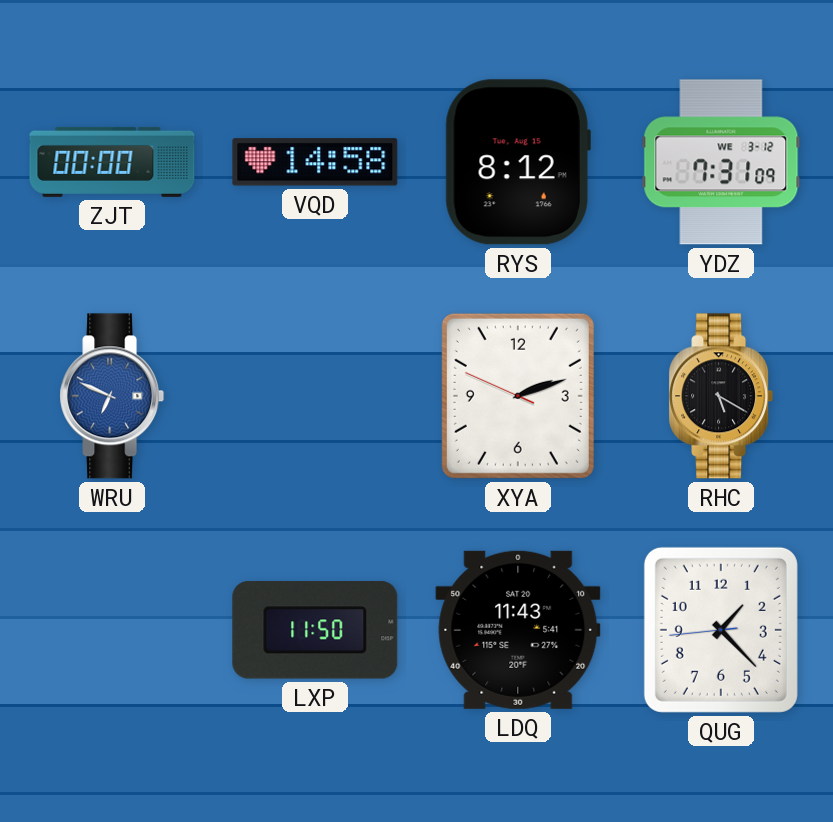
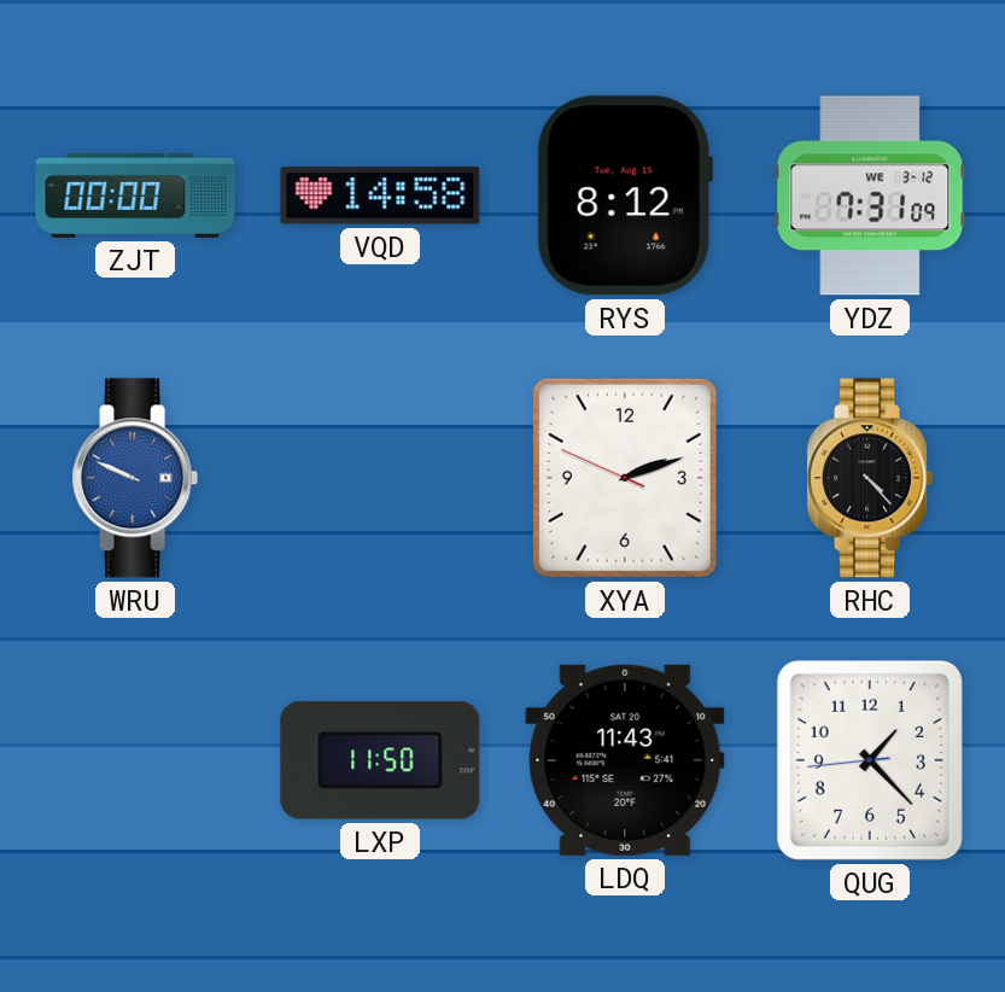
WRU: 6:49 -> 9:49 (135, 478)
RHC: 5:20 -> 4:23 (870, 478)
